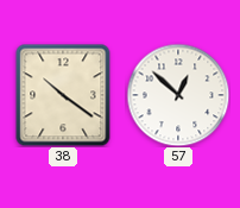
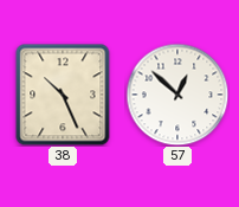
38: 10:21 -> 10:26 (63, 95)
